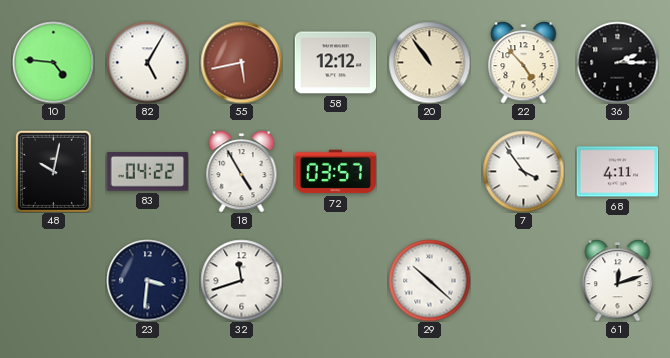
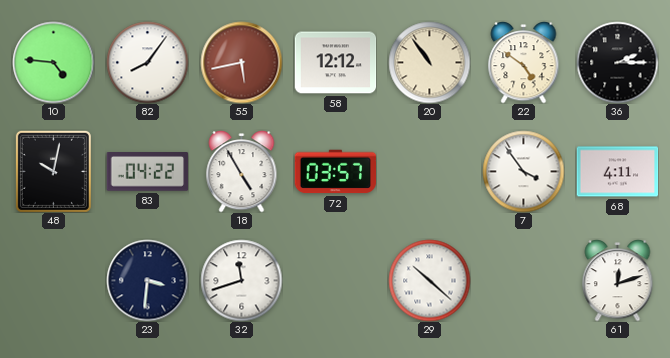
82: 5:05 -> 8:06 (147, 62)
22: 4:53 -> 4:51 (524, 63)
